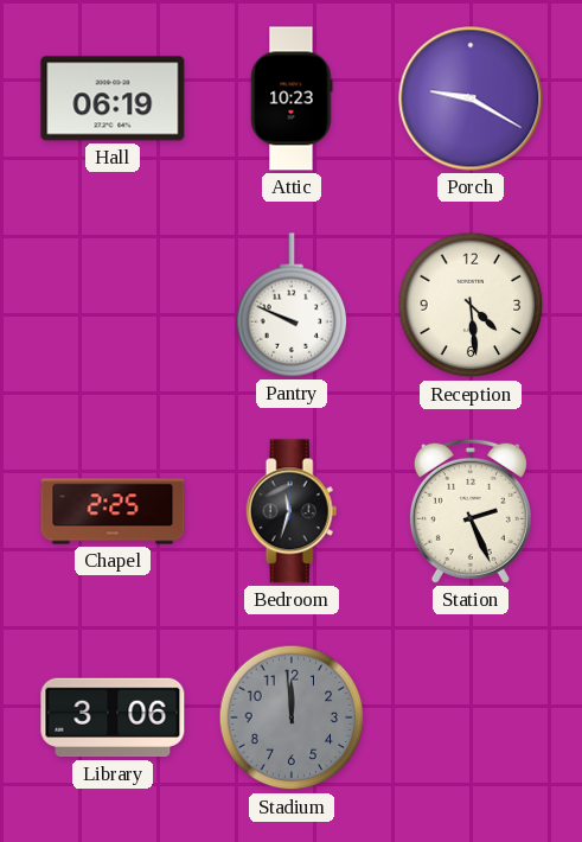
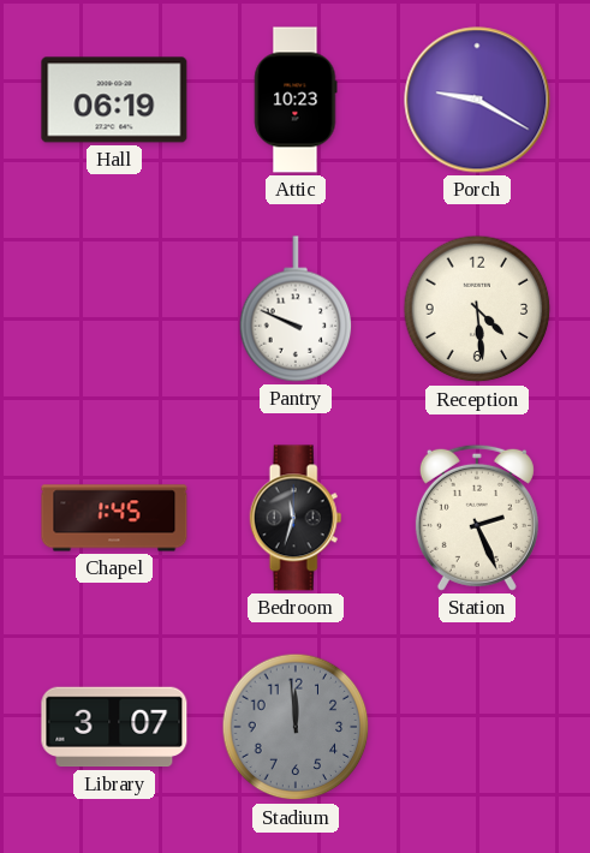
Chapel: 2:25 -> 1:45 (114, 518)
Library: 3:06 -> 3:07 (114, 727)
